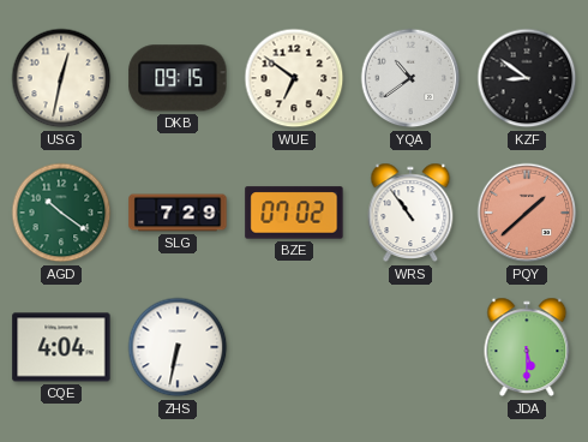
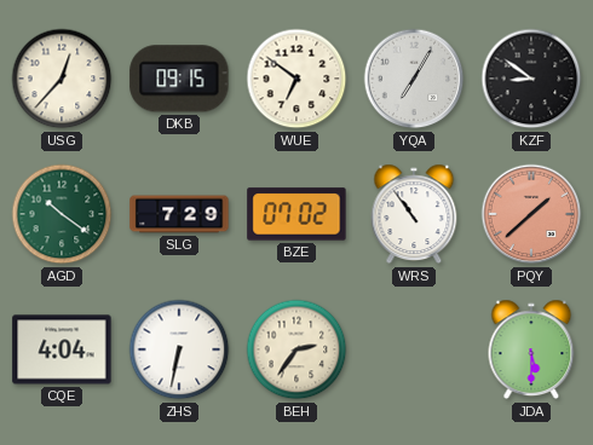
USG: 12:32 -> 12:37 (62, 79)
YQA: 10:39 -> 7:05 (414, 79)
BEH: none -> 2:36 (296, 349)
